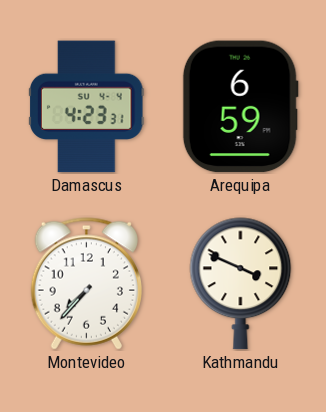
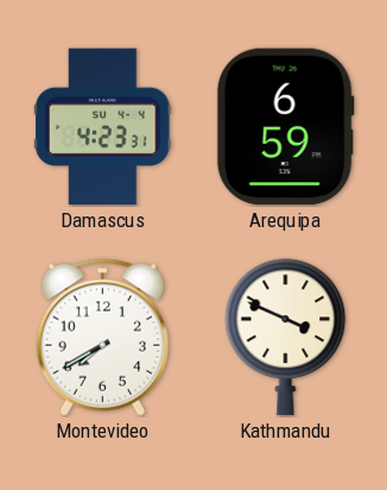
Montevideo: 7:37 -> 7:40 (102, 338)
